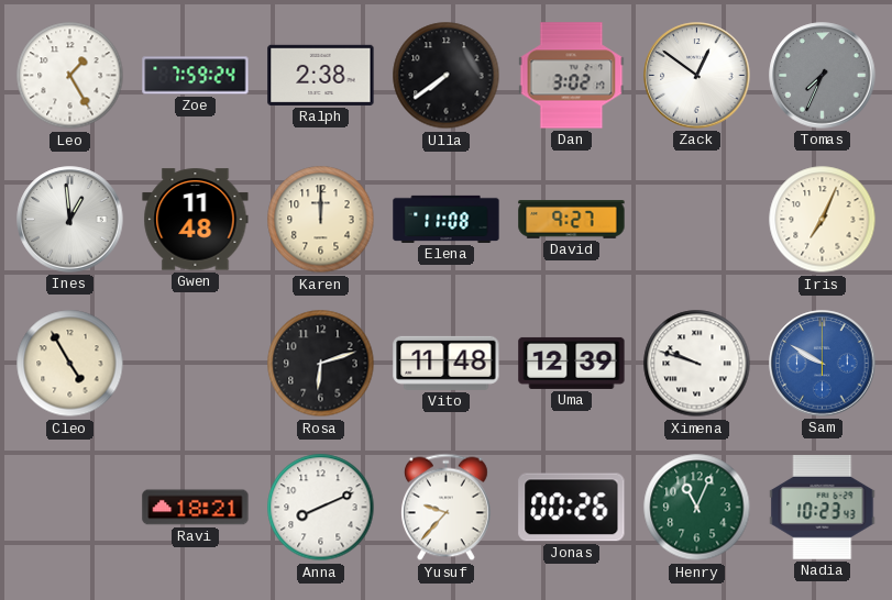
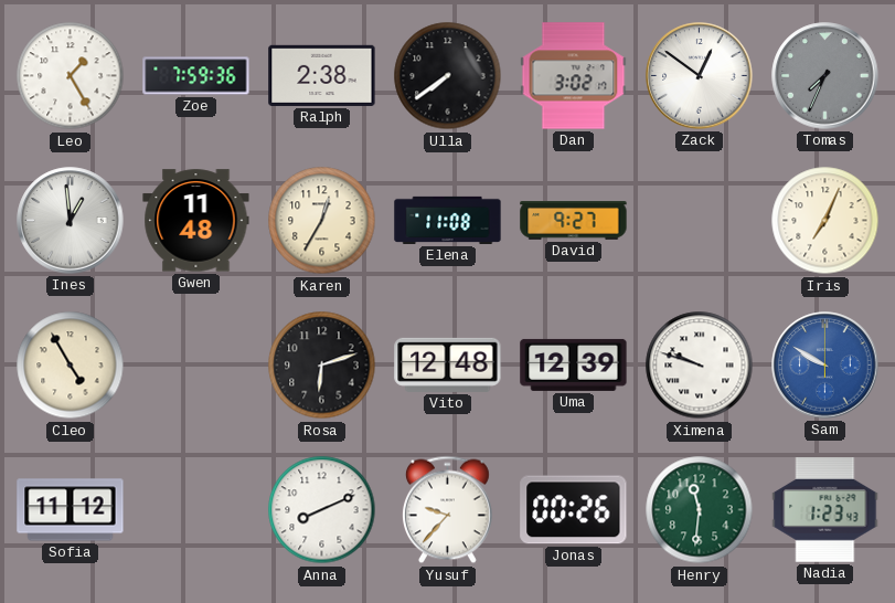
Zoe: 7:59:24 -> 7:59:36 (196, 76)
Karen: 12:00 -> 12:35 (322, 221)
Vito: 11:48 -> 12:48 (448, 364)
Sofia: none -> 11:12 (71, 510)
Ravi: 18:21 -> none (196, 508)
Henry: 11:04 -> 11:31 (700, 510)
Nadia: 10:23 -> 1:23 (825, 510)
